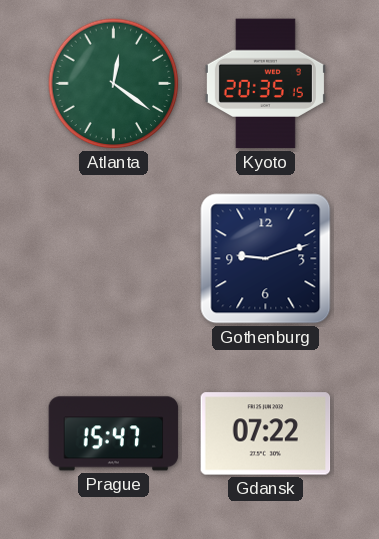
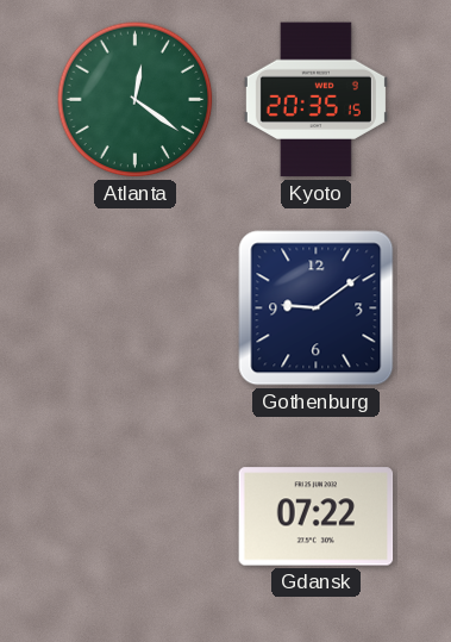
Gothenburg: 9:12 -> 9:09 (317, 308)
Prague: 15:47 -> none (114, 434)
